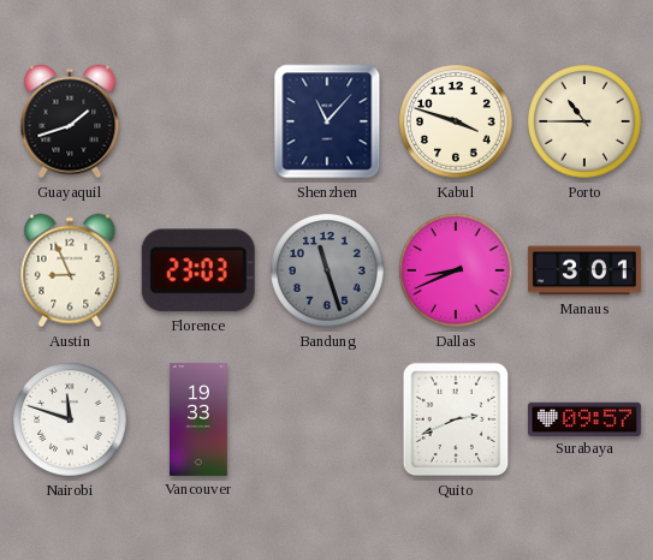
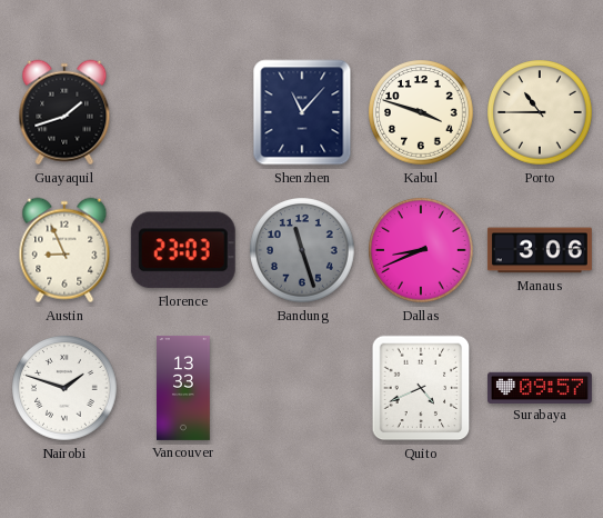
Manaus: 3:01 -> 3:06 (540, 250)
Nairobi: 11:48 -> 1:48 (64, 388)
Vancouver: 19:33 -> 13:33 (184, 388)
Quito: 2:41 -> 4:41 (421, 388)
